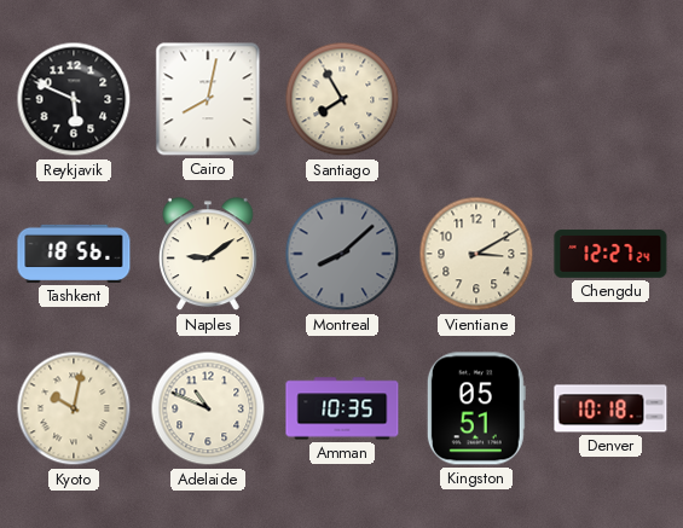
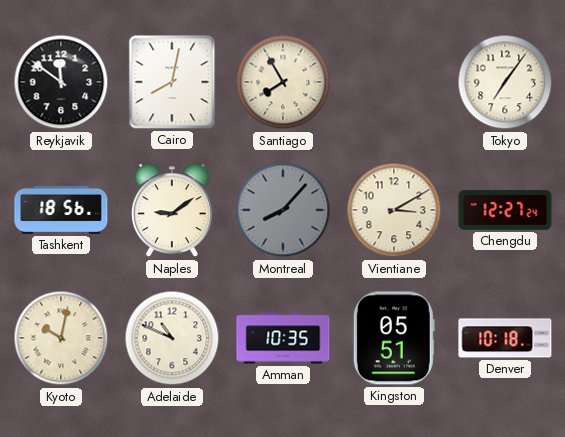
Reykjavik: 5:49 -> 11:51 (61, 82)
Tokyo: none -> 7:06 (505, 82)
Montreal: 8:08 -> 8:07 (283, 210)
